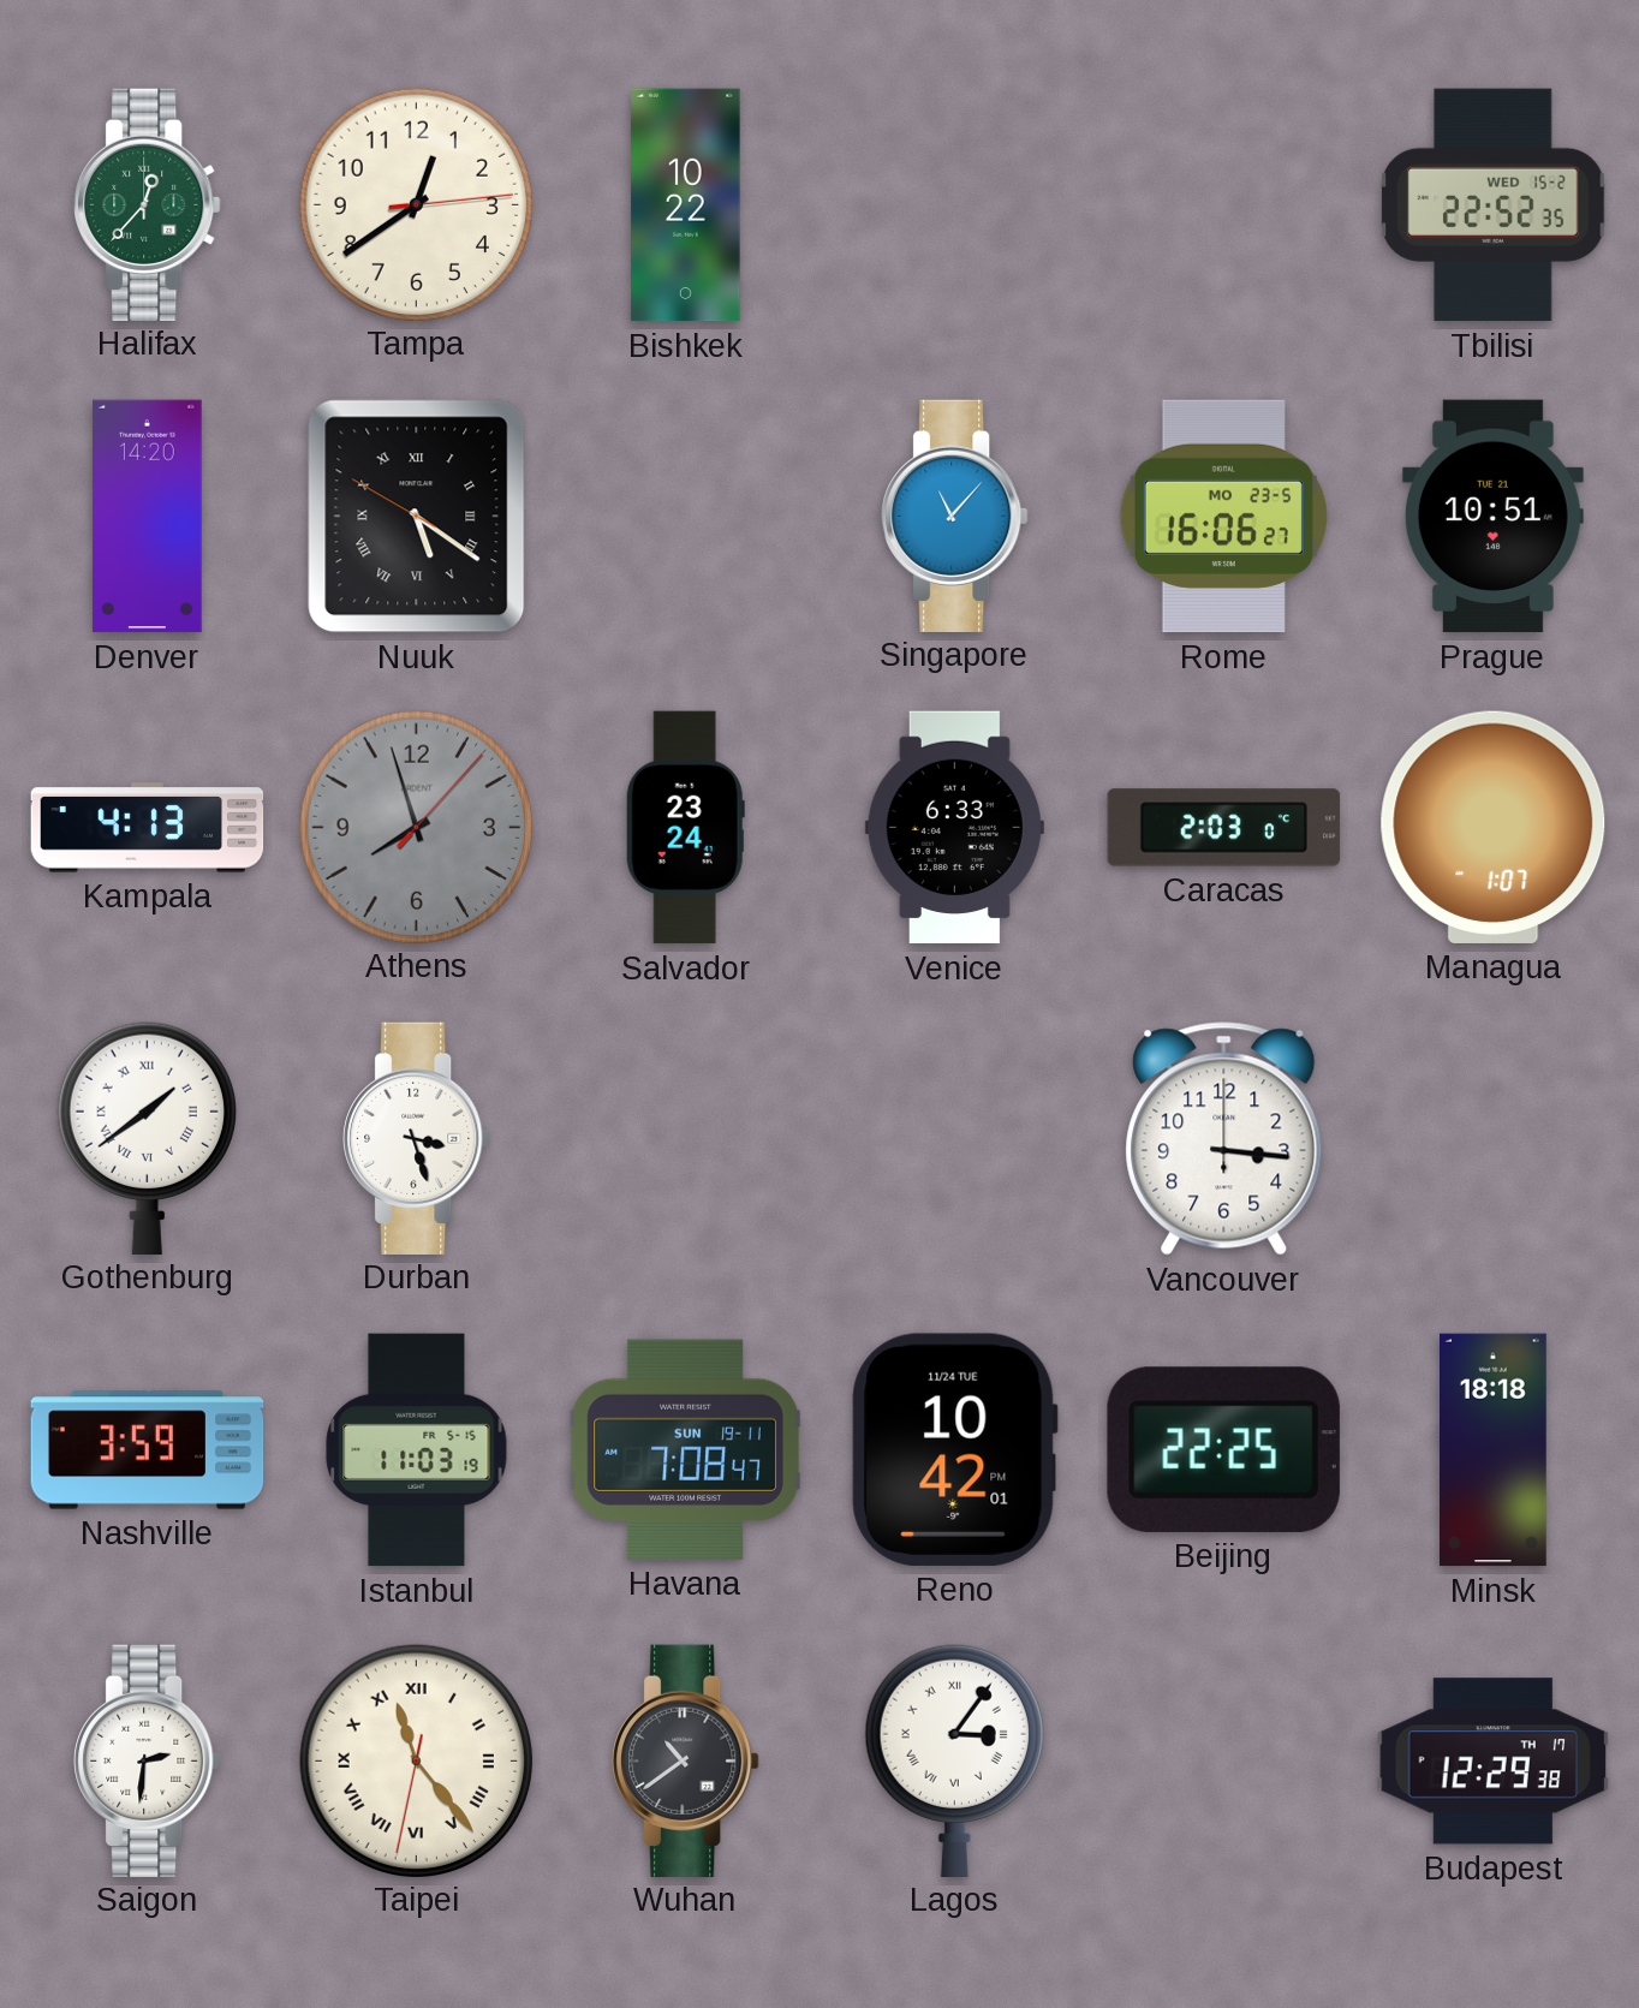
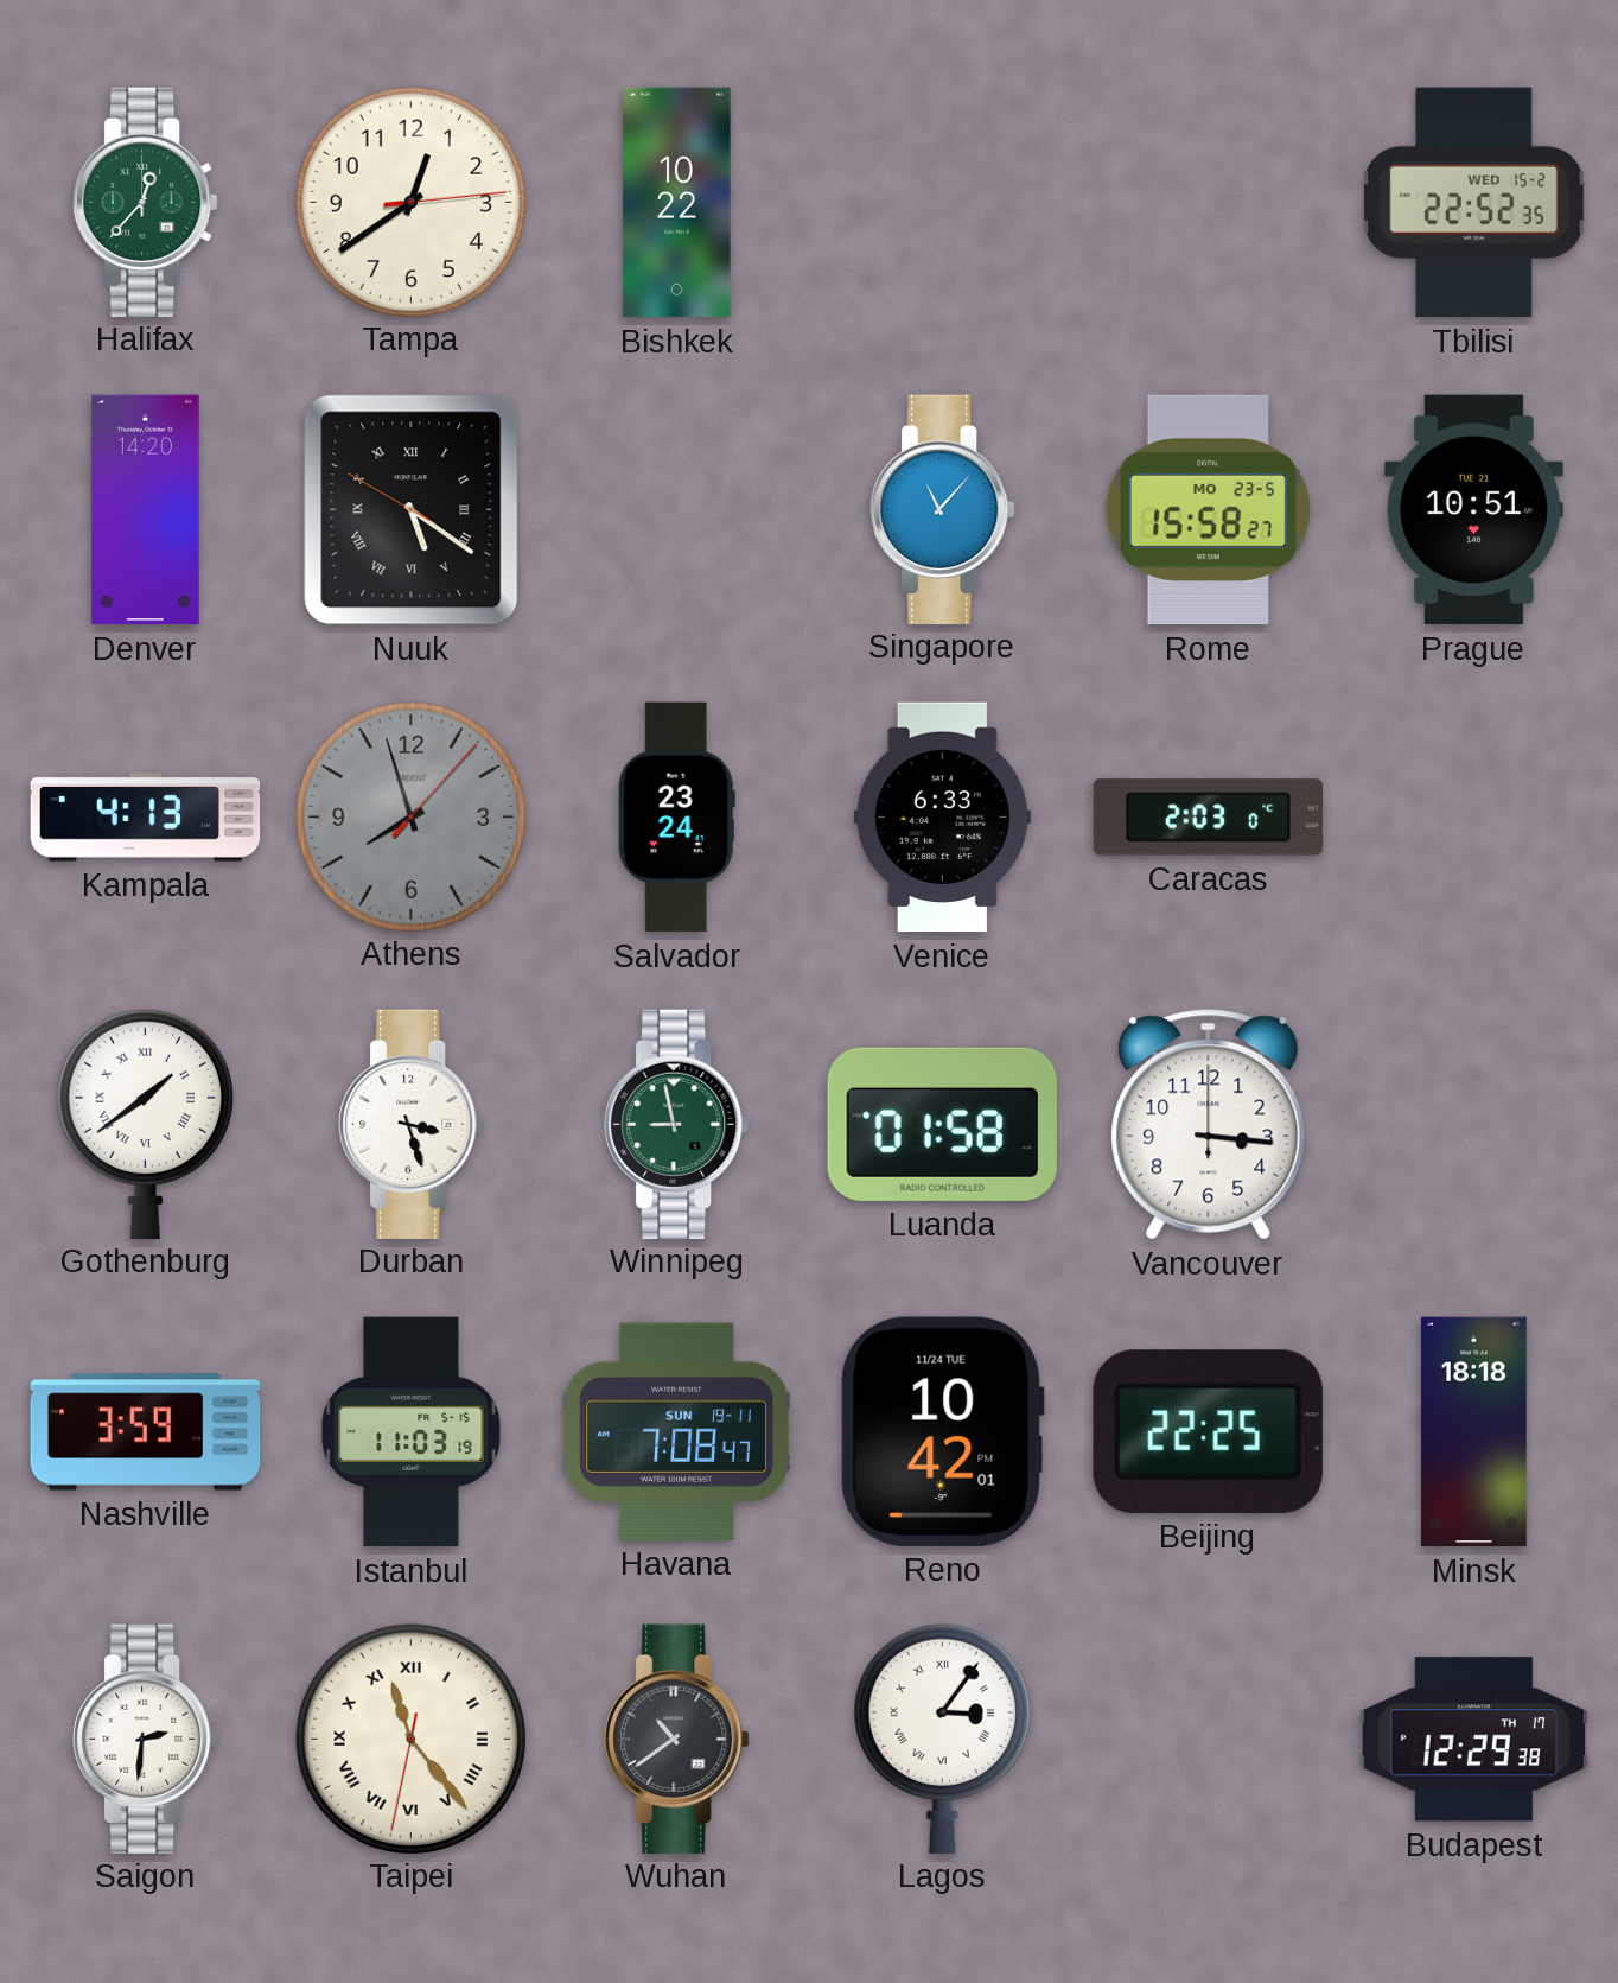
Rome: 16:06 -> 15:58 (1208, 510)
Managua: 1:07 -> none (1494, 827)
Winnipeg: none -> 8:58 (677, 1124)
Luanda: none -> 01:58 (942, 1124)
